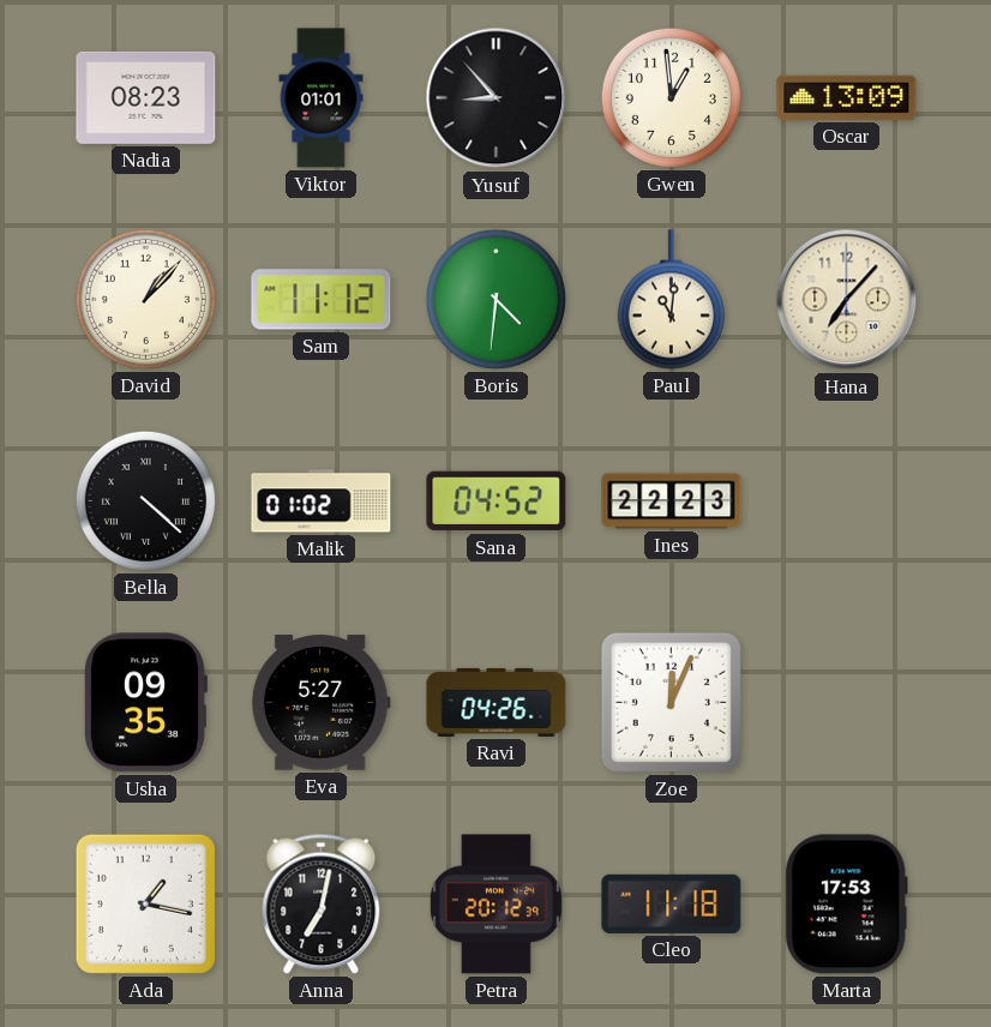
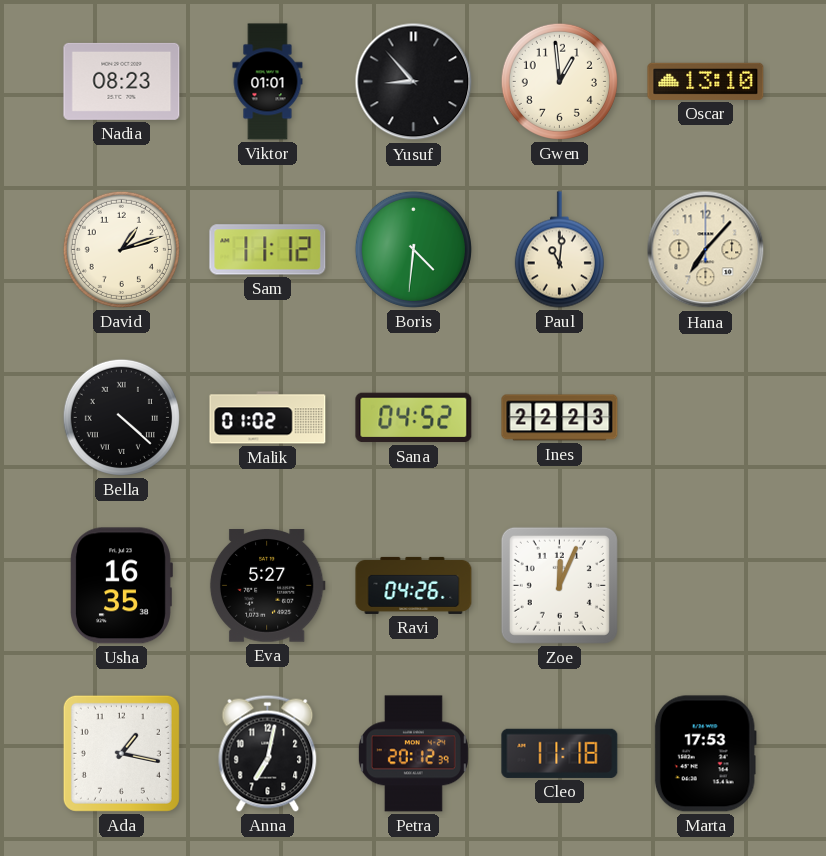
Oscar: 13:09 -> 13:10 (706, 81)
David: 1:07 -> 1:12 (121, 249)
Usha: 09:35 -> 16:35 (122, 586)
